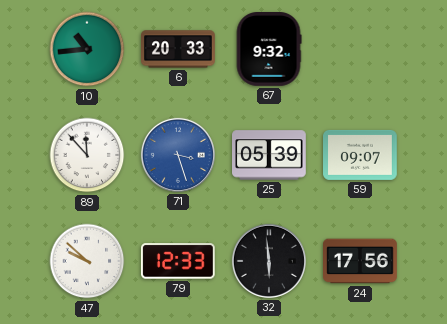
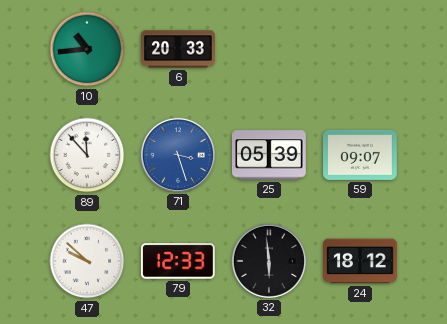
67: 9:32 -> none (269, 50)
24: 17:56 -> 18:12 (361, 261)
